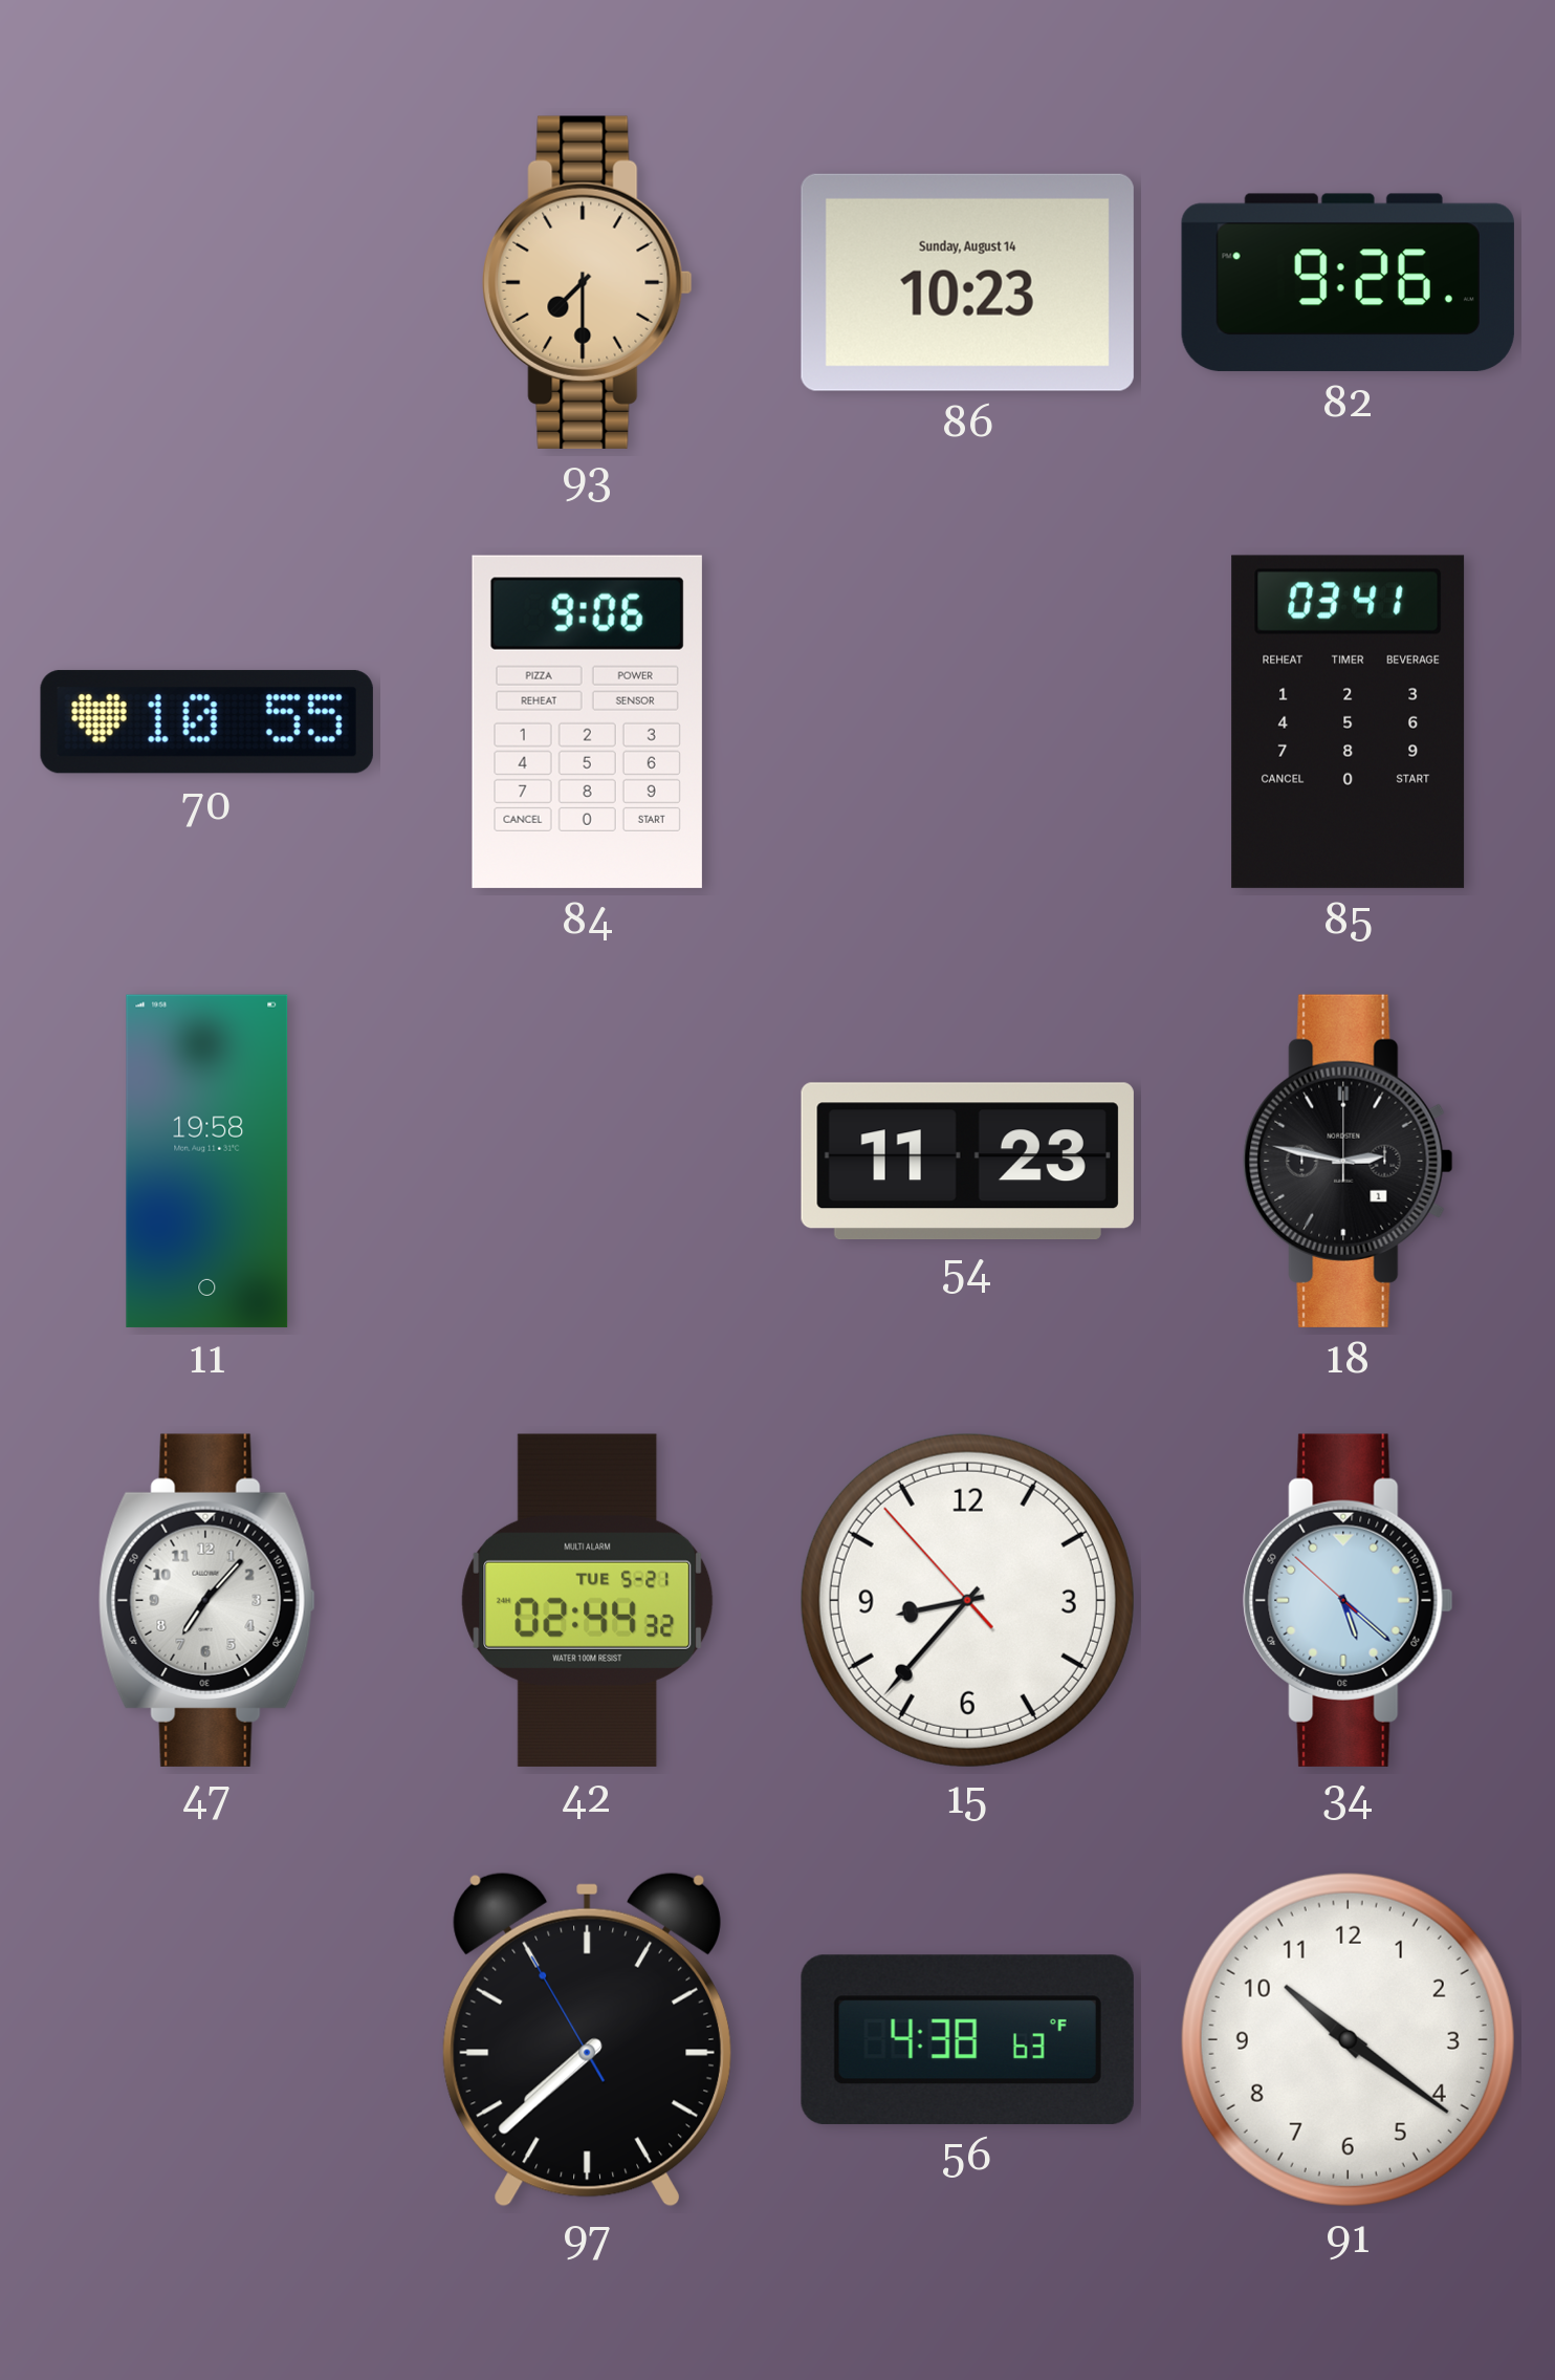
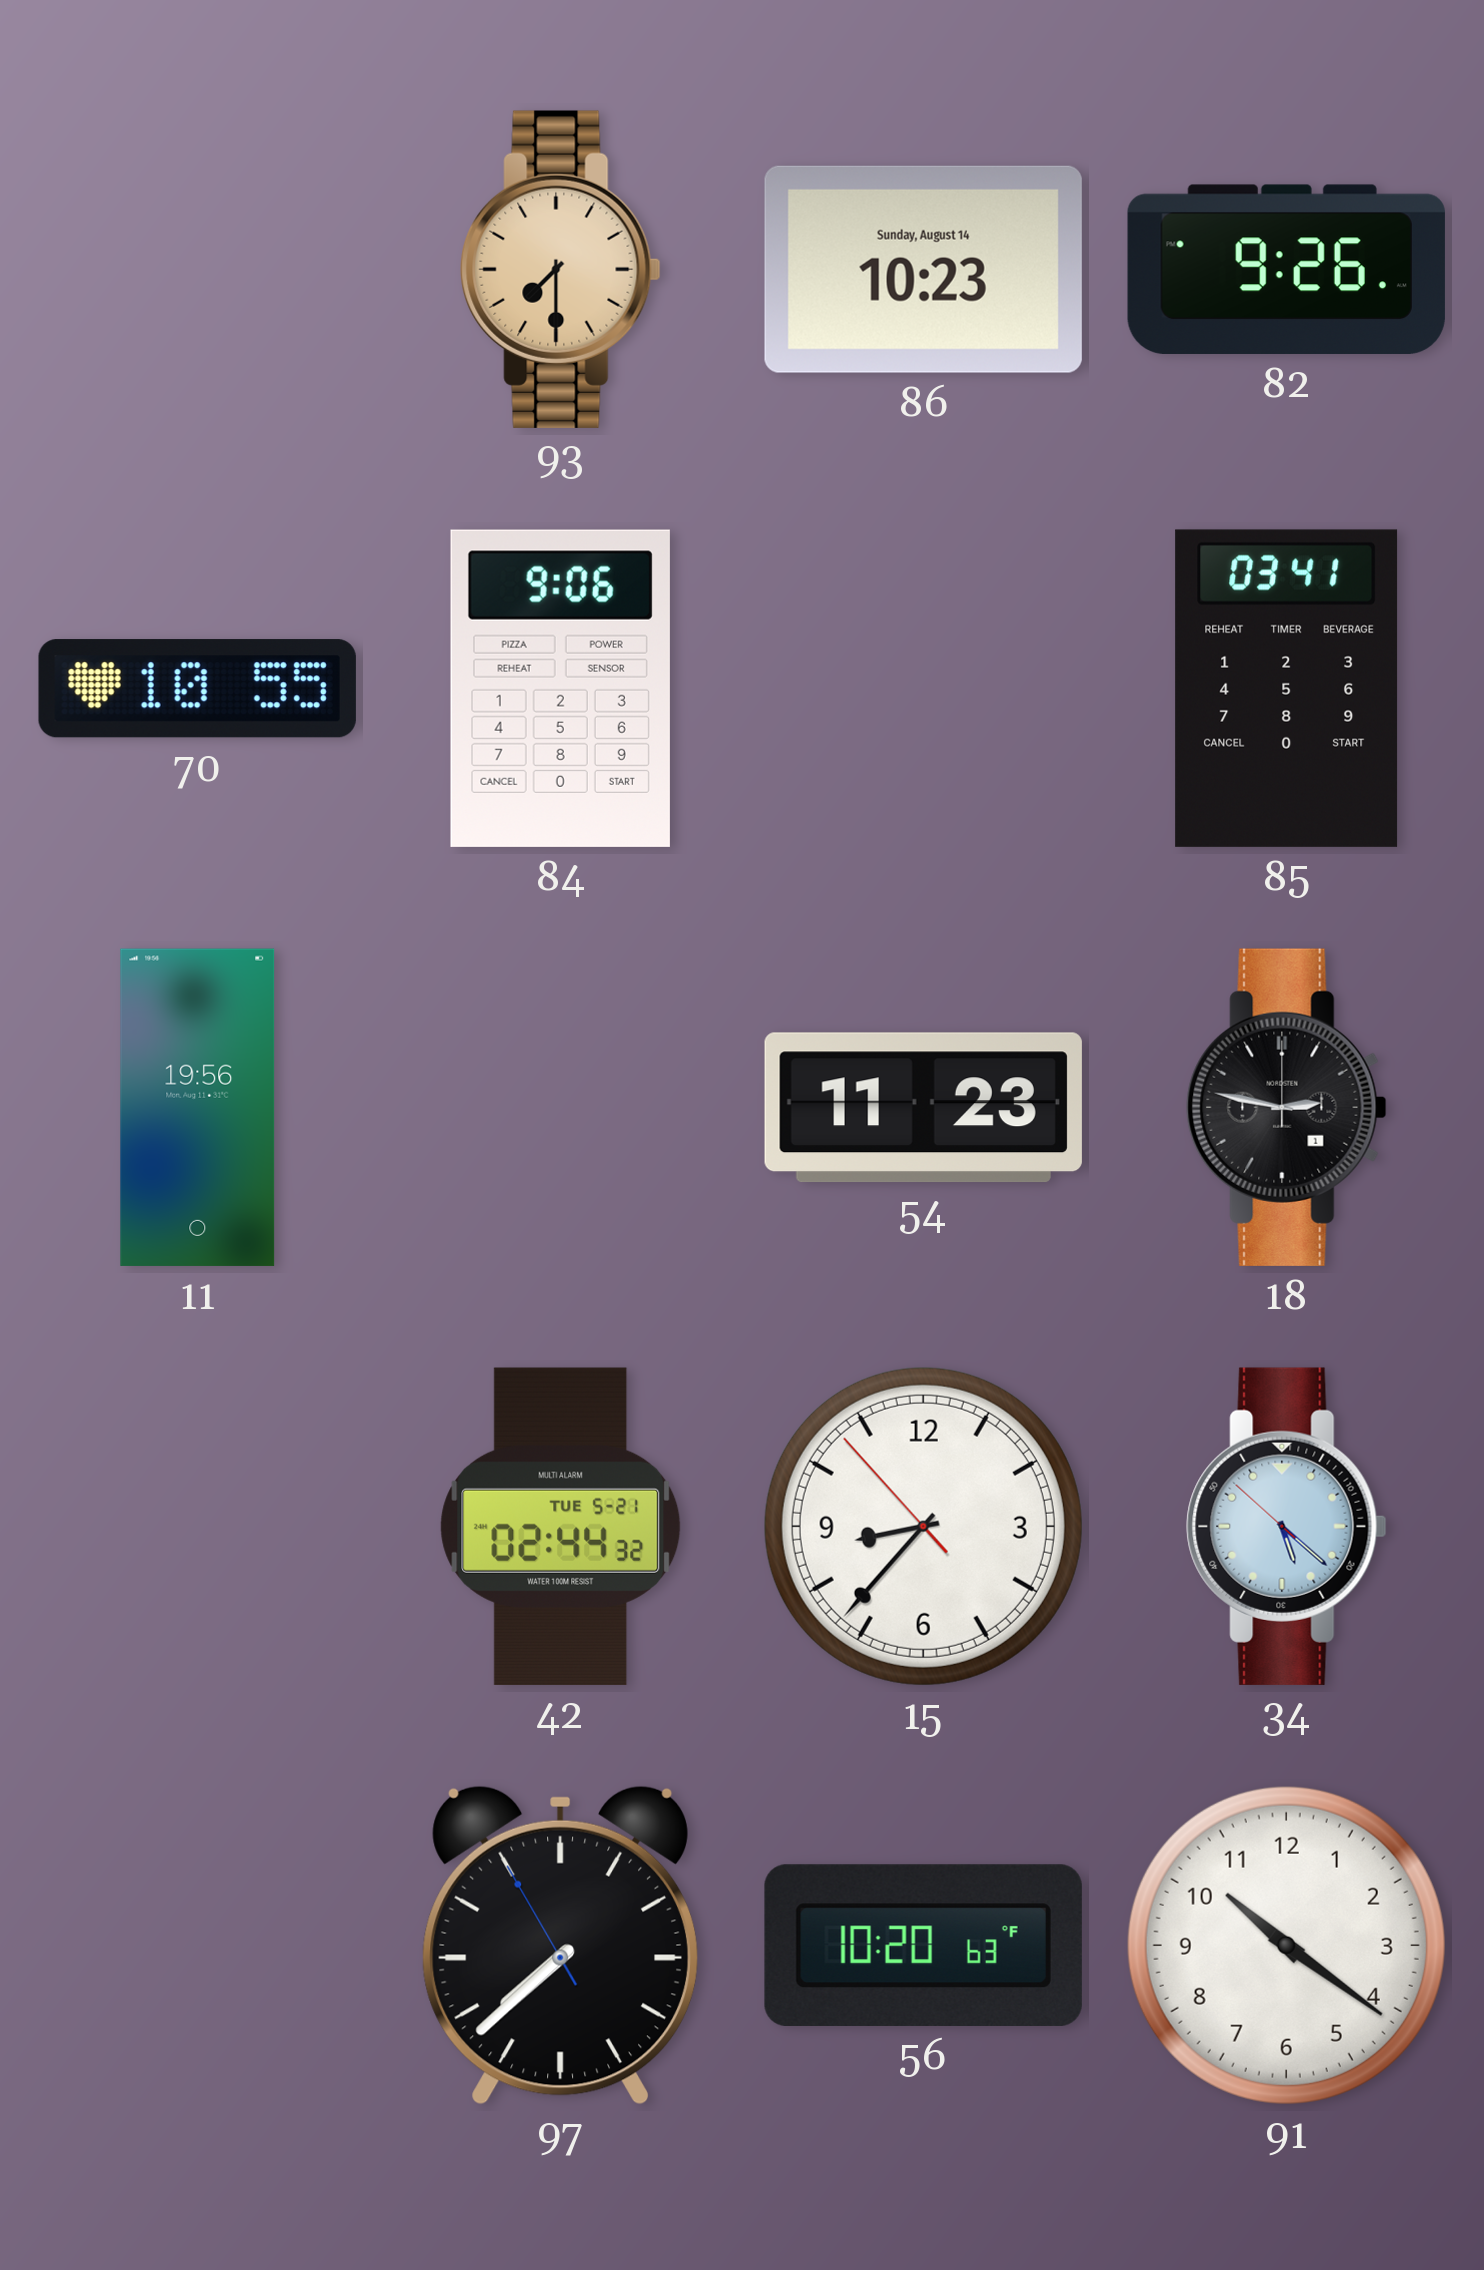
11: 19:58 -> 19:56 (198, 1107)
47: 7:07 -> none (206, 1600)
56: 4:38 -> 10:20 (923, 1945)
